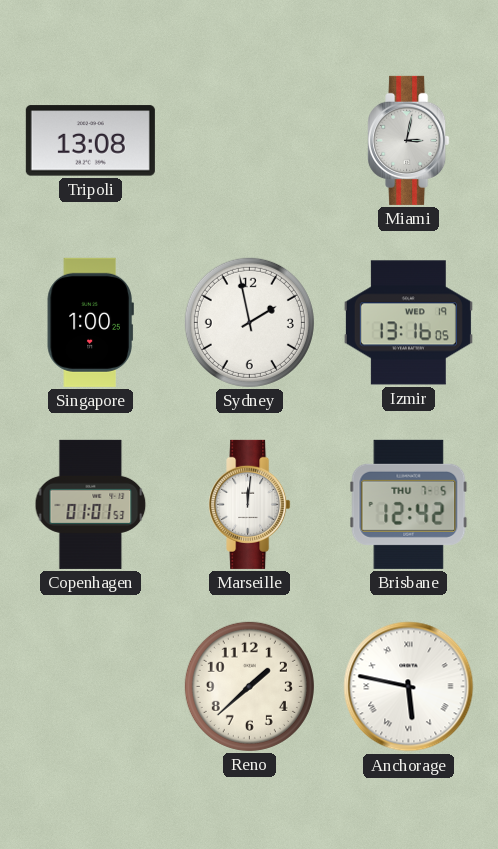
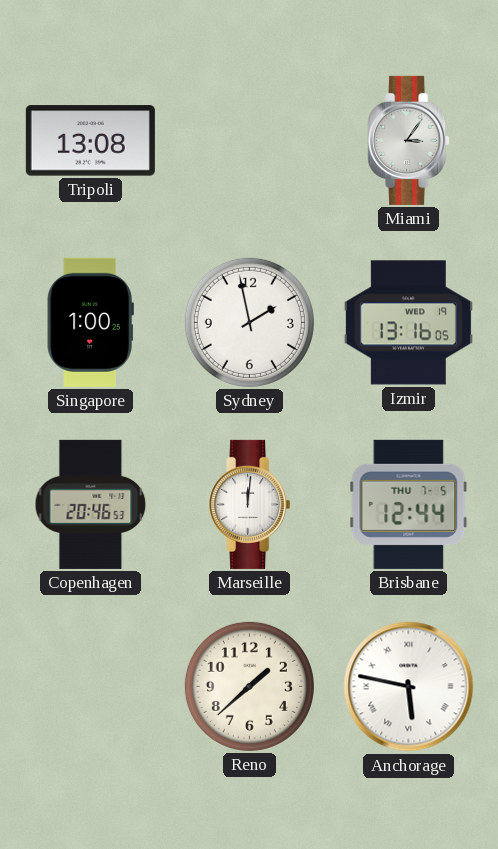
Miami: 3:02 -> 3:06 (409, 140)
Copenhagen: 01:01 -> 20:46 (91, 504)
Brisbane: 12:42 -> 12:44 (409, 504)
